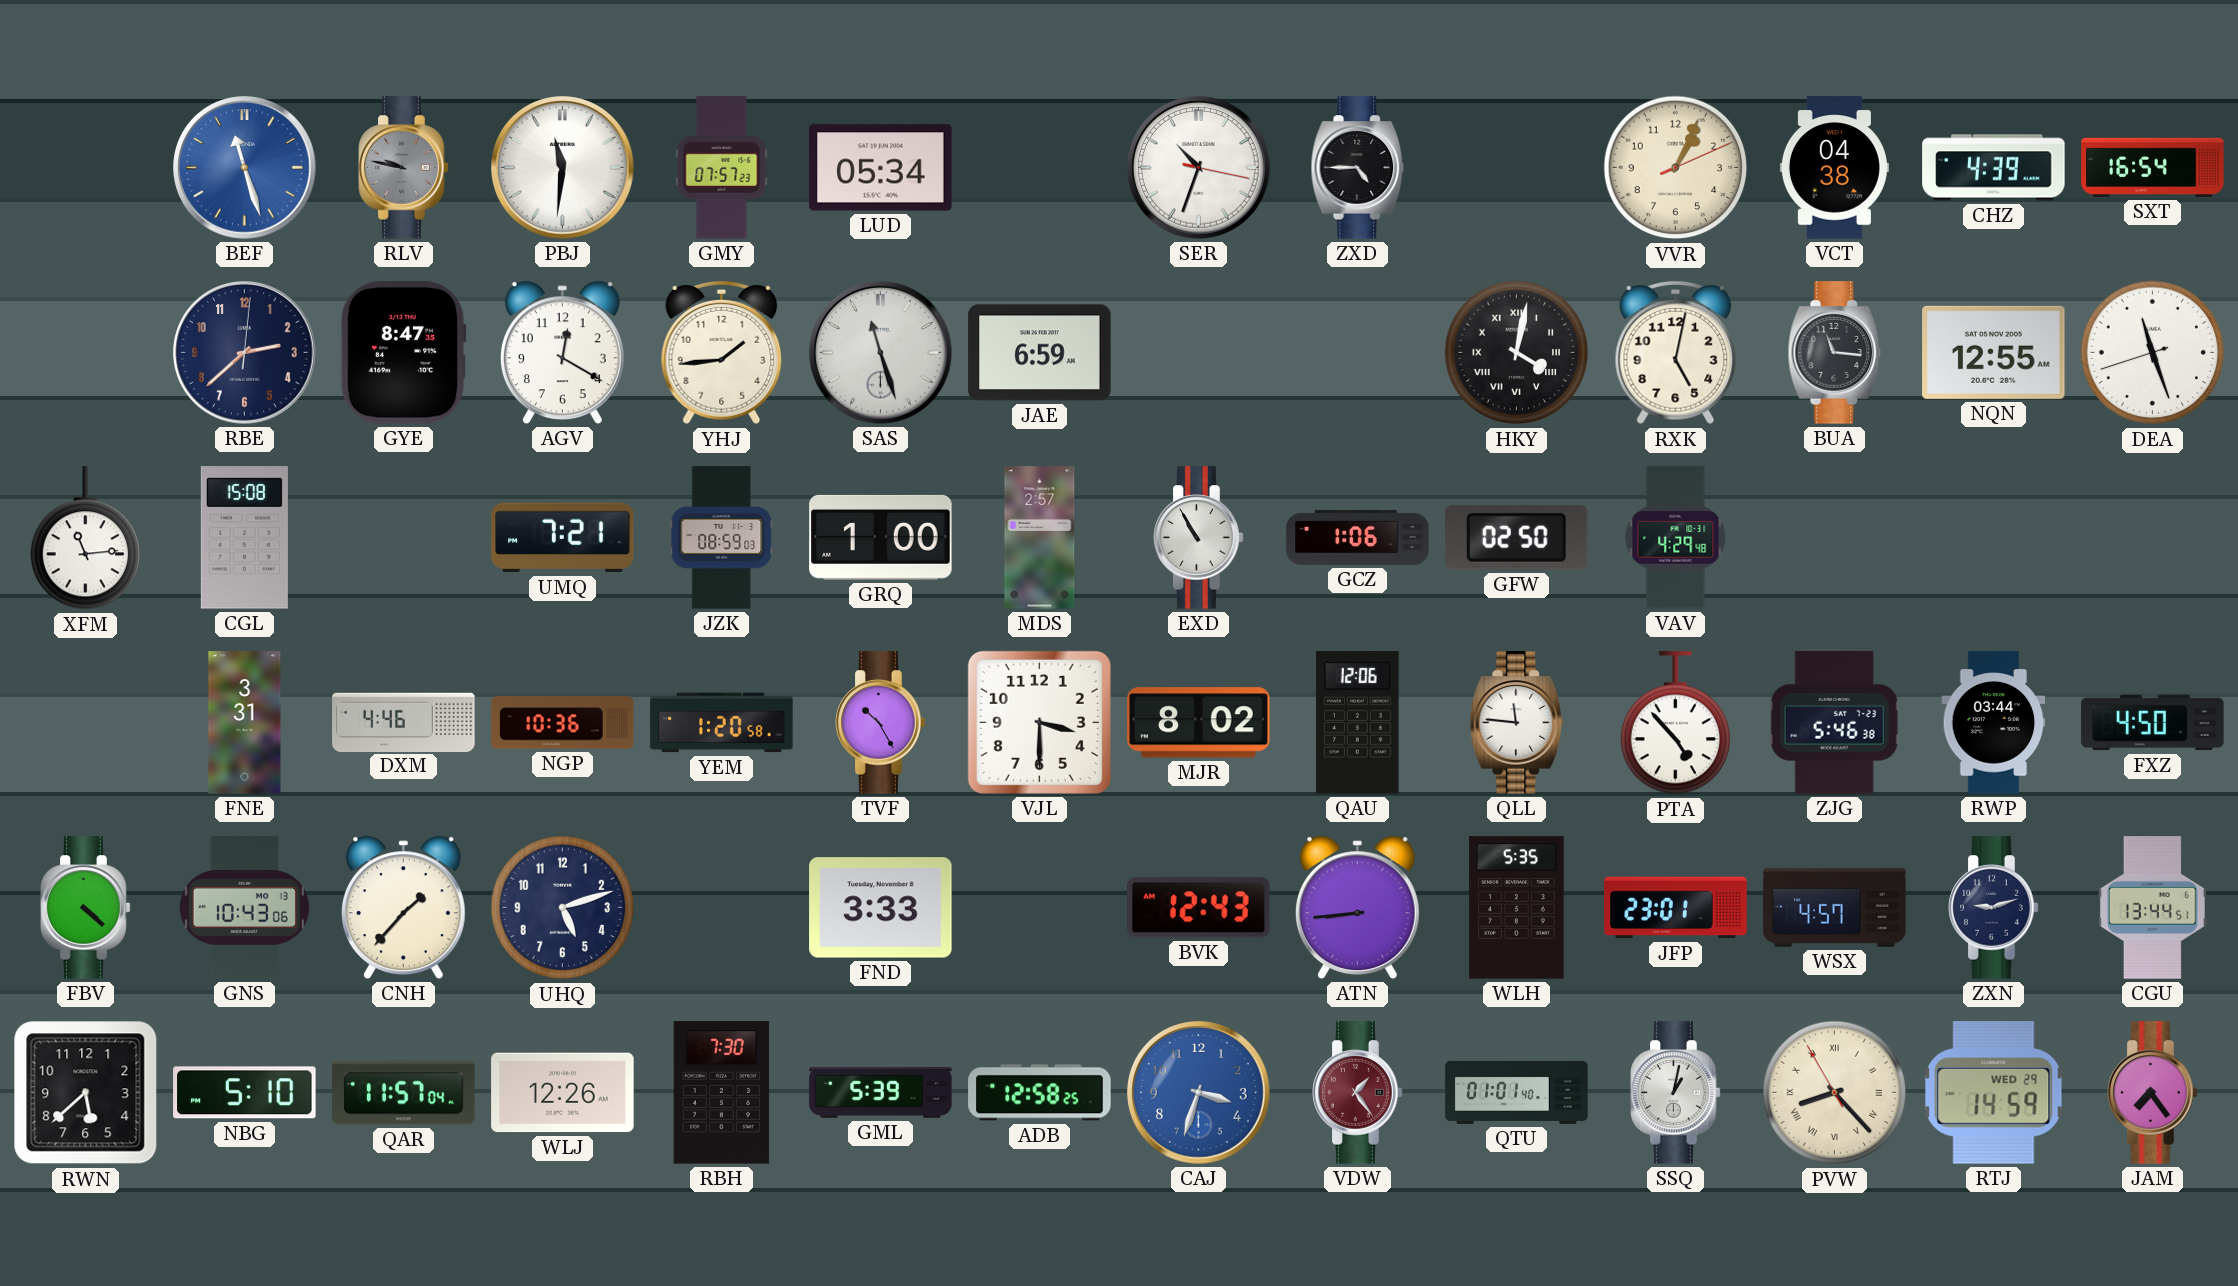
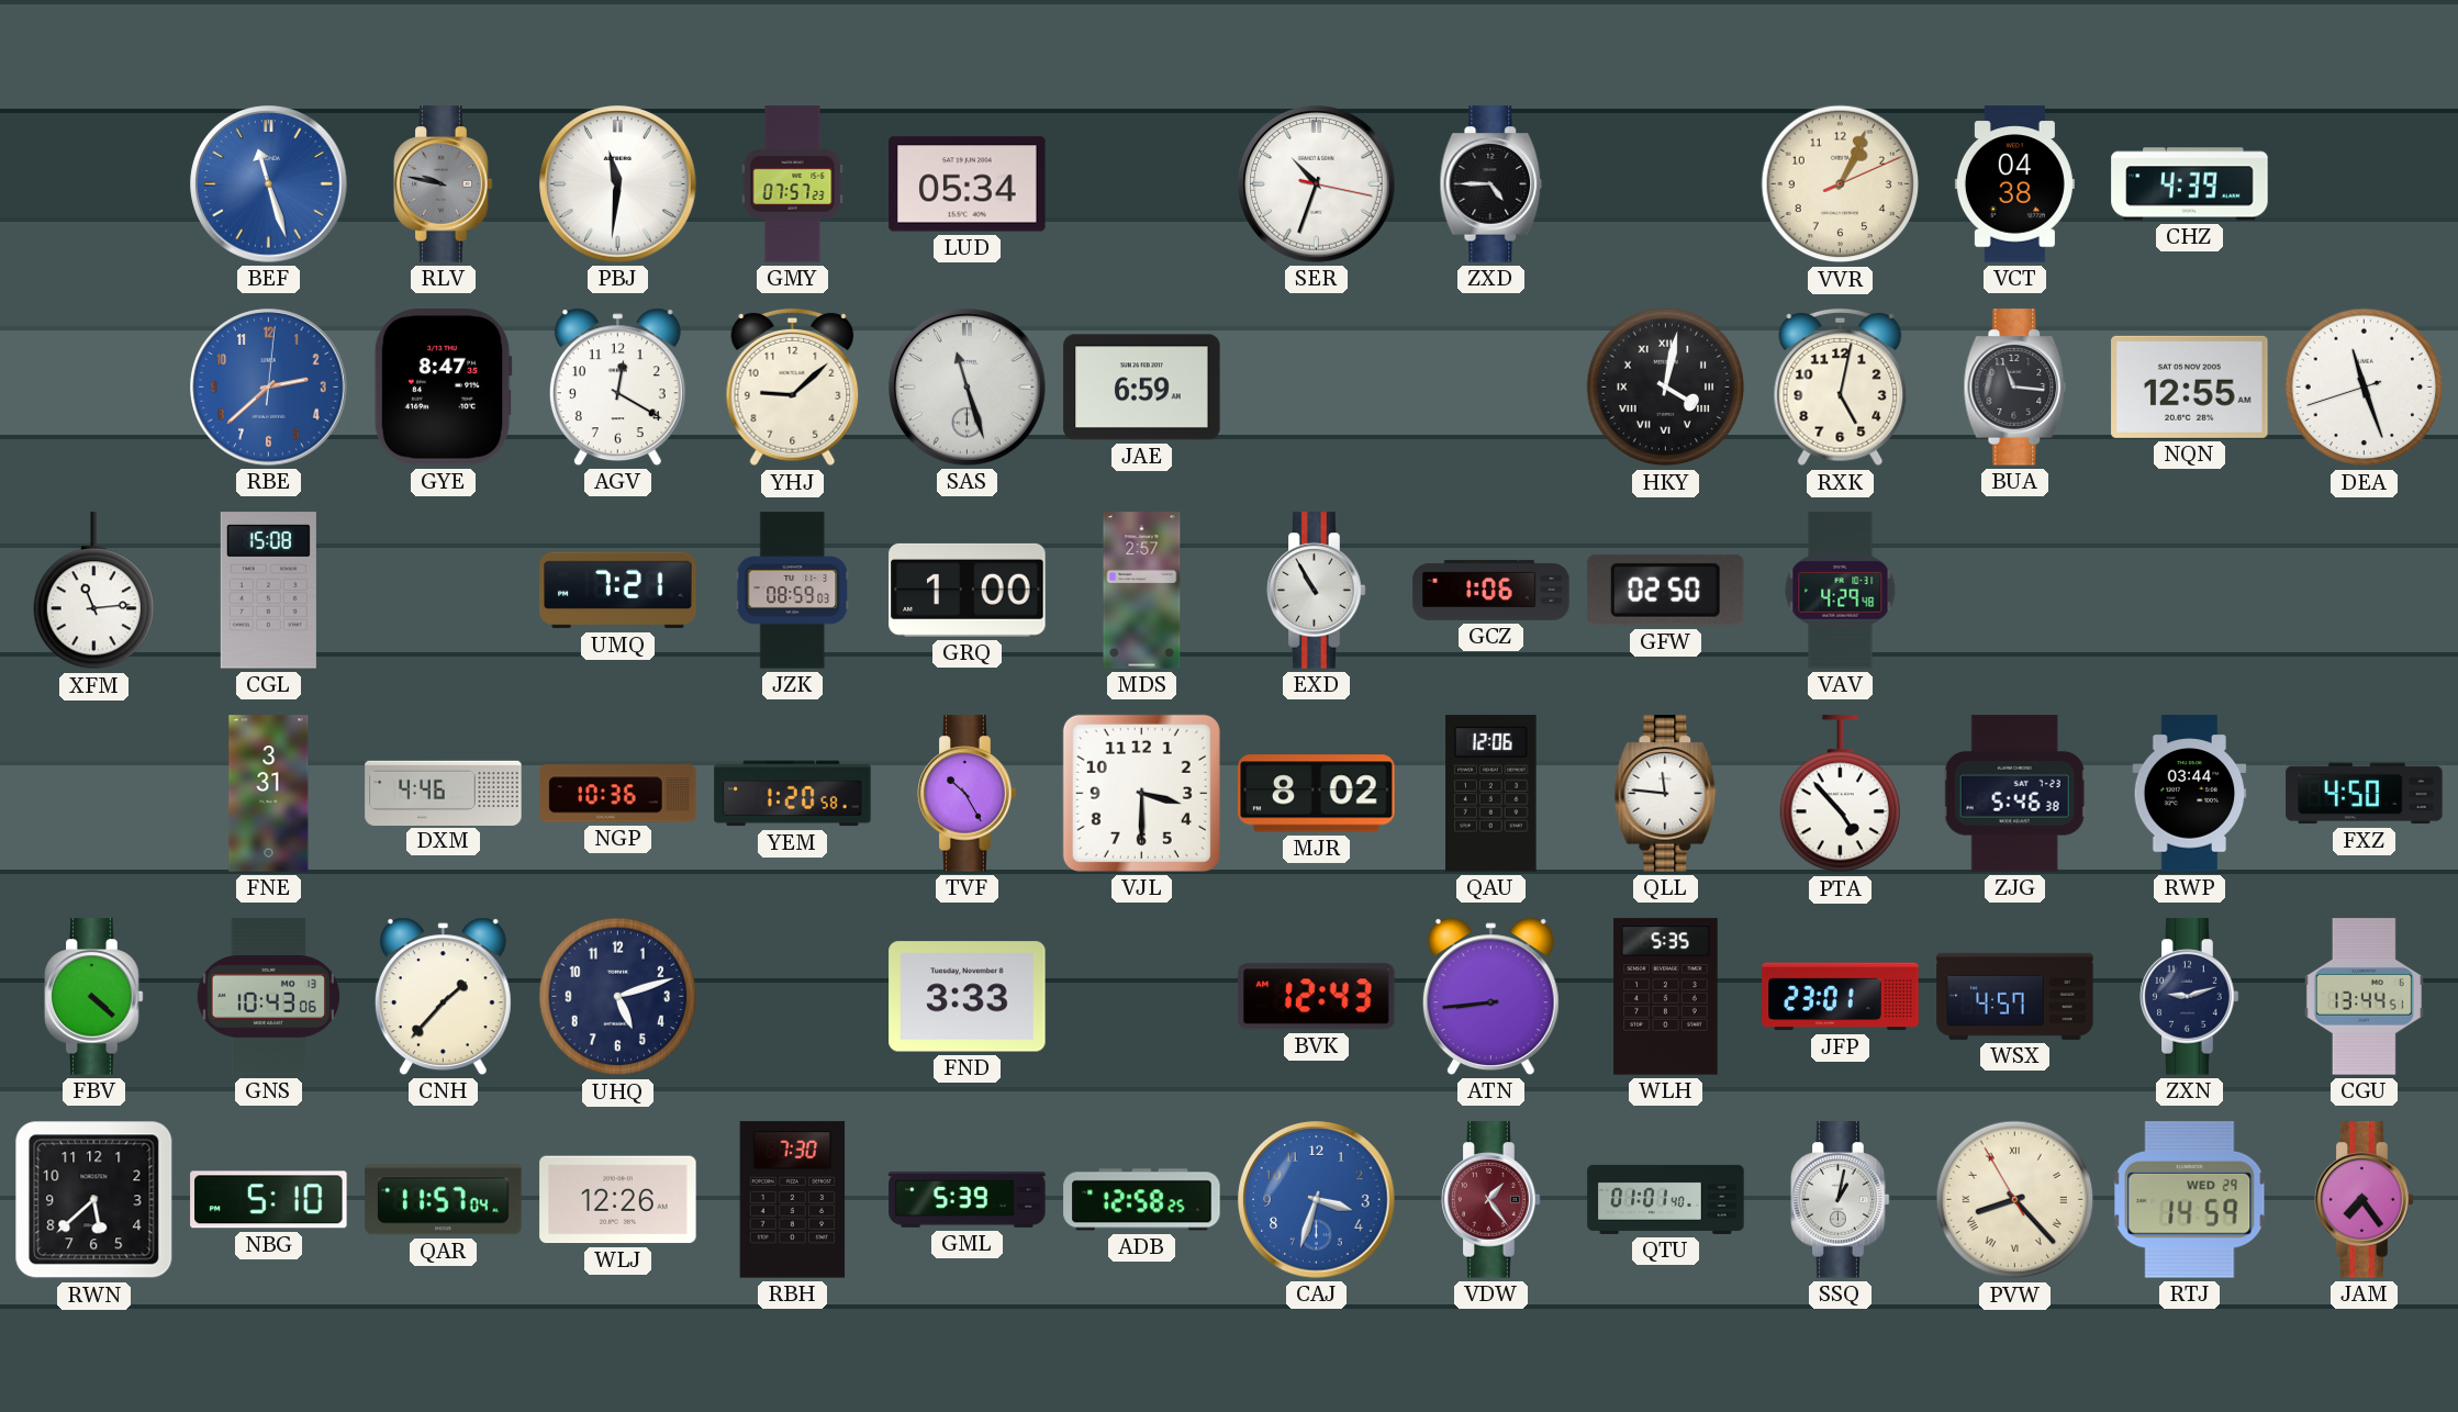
SXT: 16:54 -> none (2153, 167)
RBE dial: navy -> blue (269, 388)
YHJ: 1:44 -> 9:08 (793, 388)
